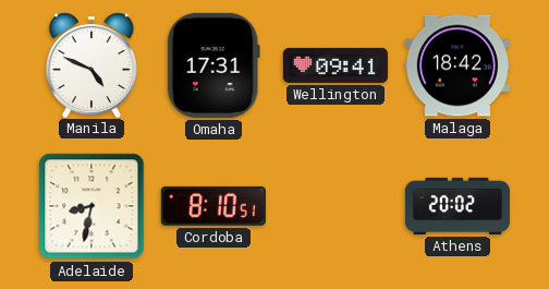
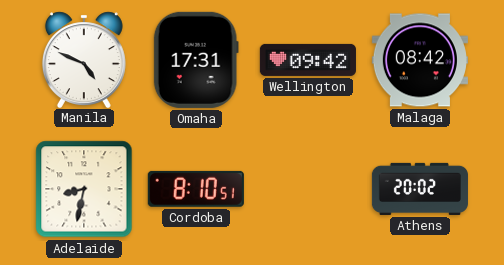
Wellington: 09:41 -> 09:42 (308, 60)
Malaga: 18:42 -> 08:42 (420, 60)
